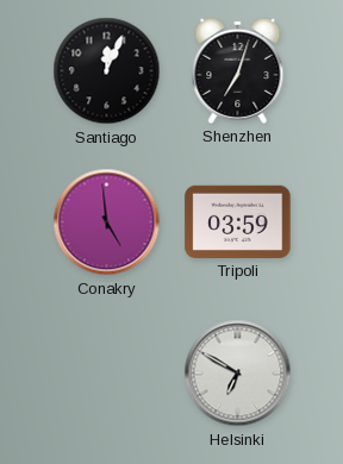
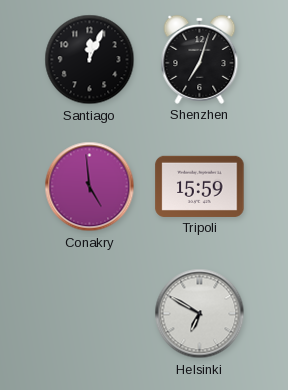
Tripoli: 03:59 -> 15:59 (200, 186)
